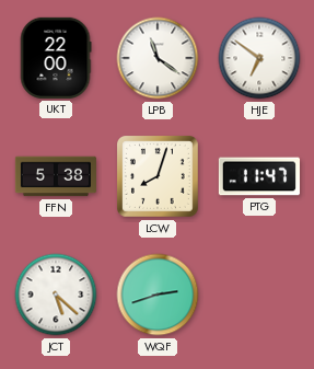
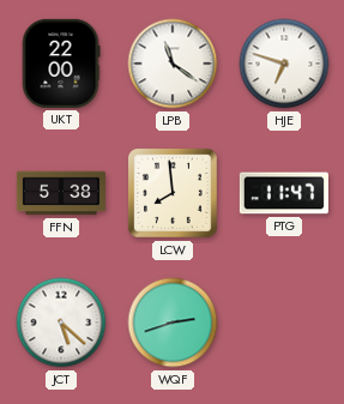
HJE: 6:51 -> 6:48 (284, 64)
LCW: 8:03 -> 7:59 (174, 194)
